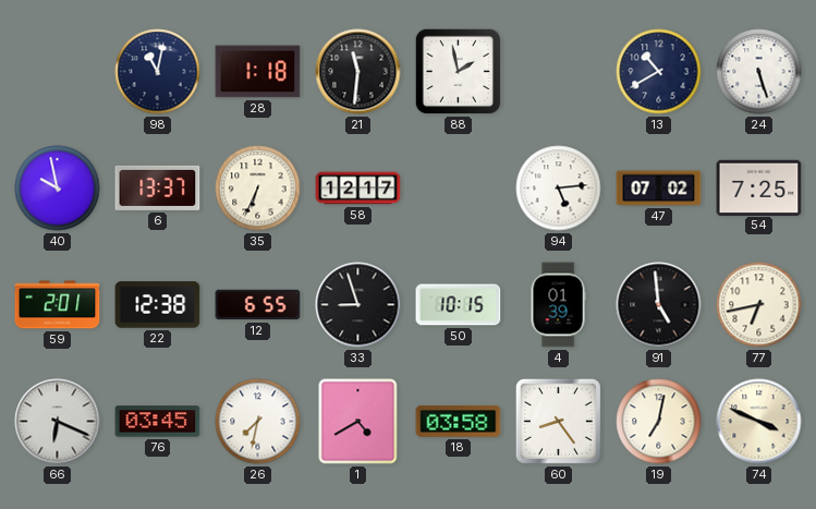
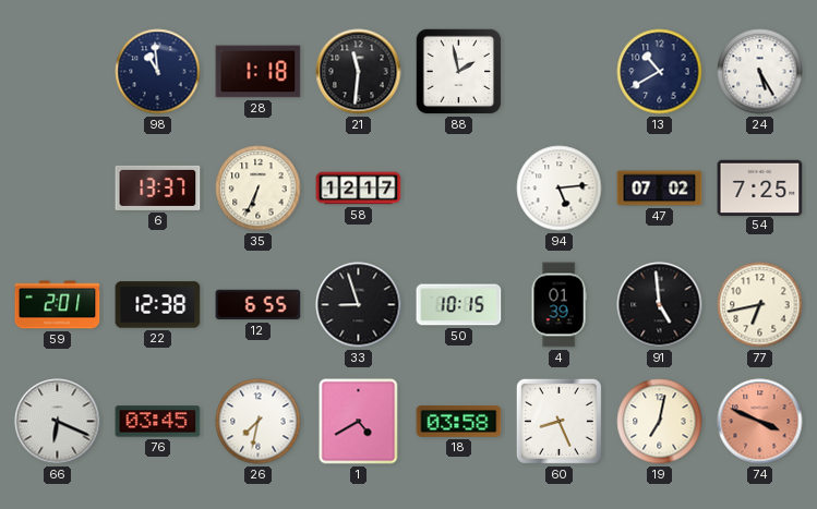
98: 11:02 -> 10:59 (158, 72)
24: 5:27 -> 5:25 (760, 72)
40: 9:58 -> none (58, 189)
60: 8:24 -> 8:26 (558, 421)
74 dial: cream -> salmon (760, 422)
